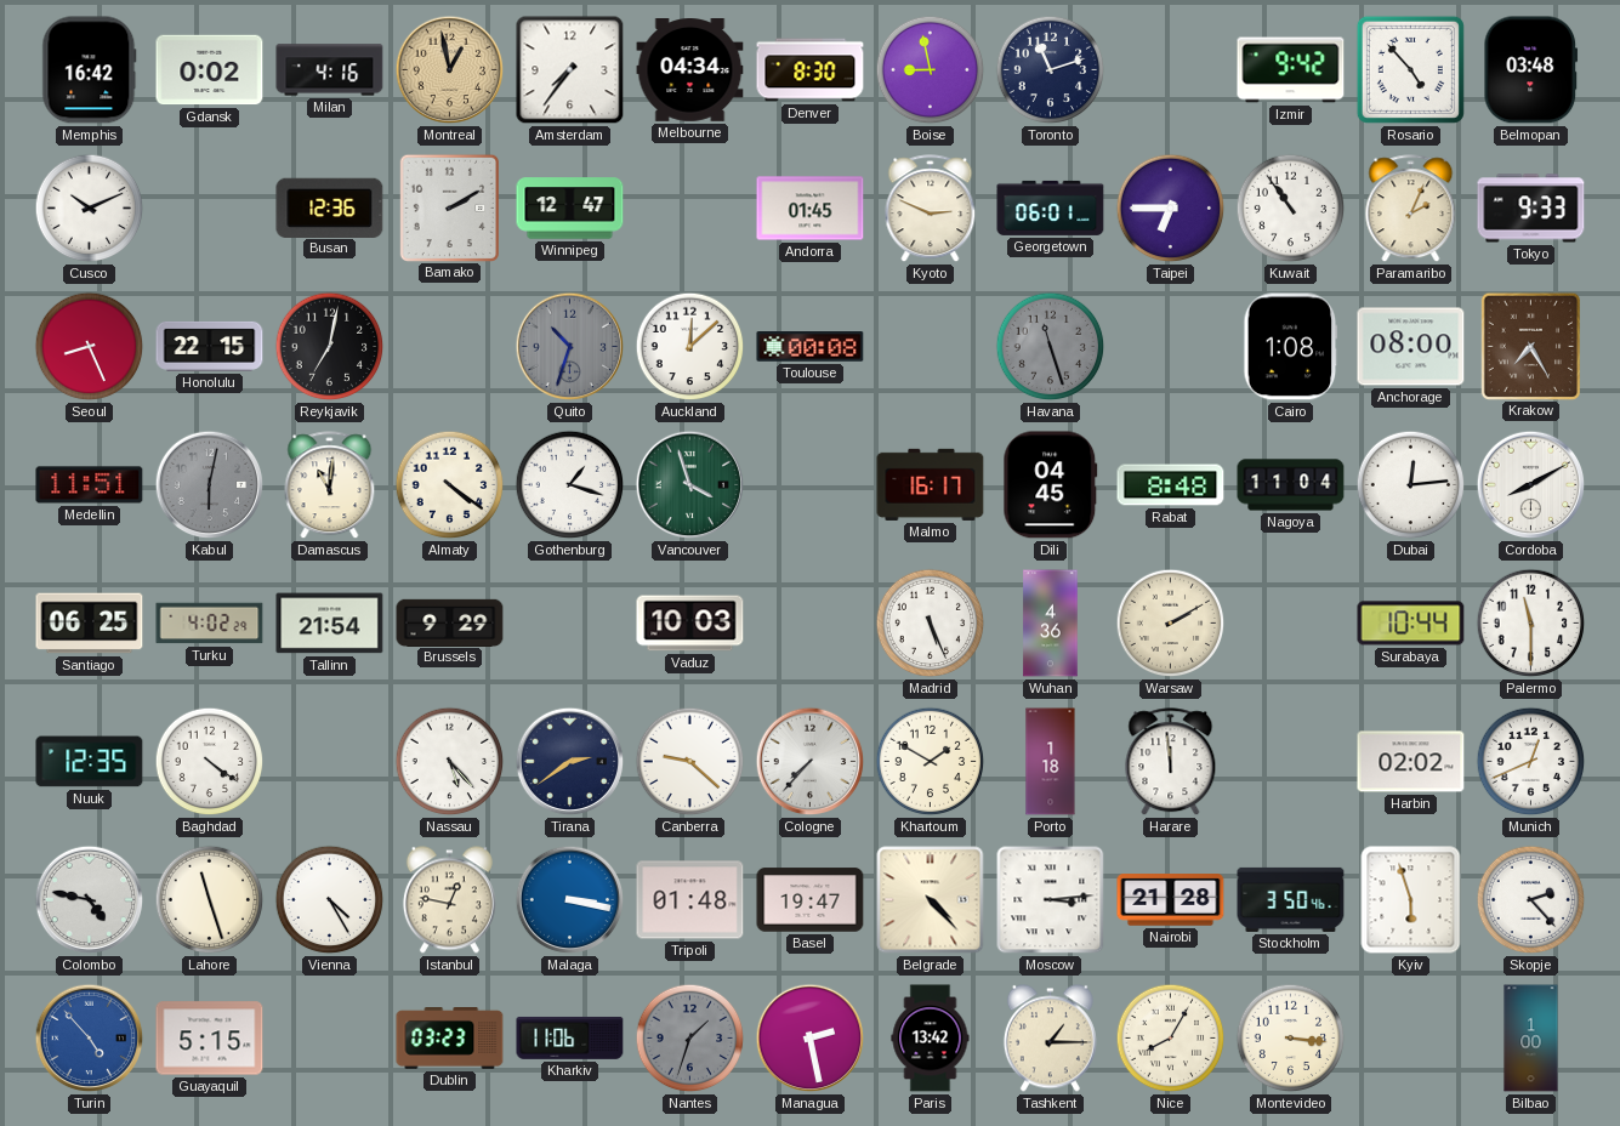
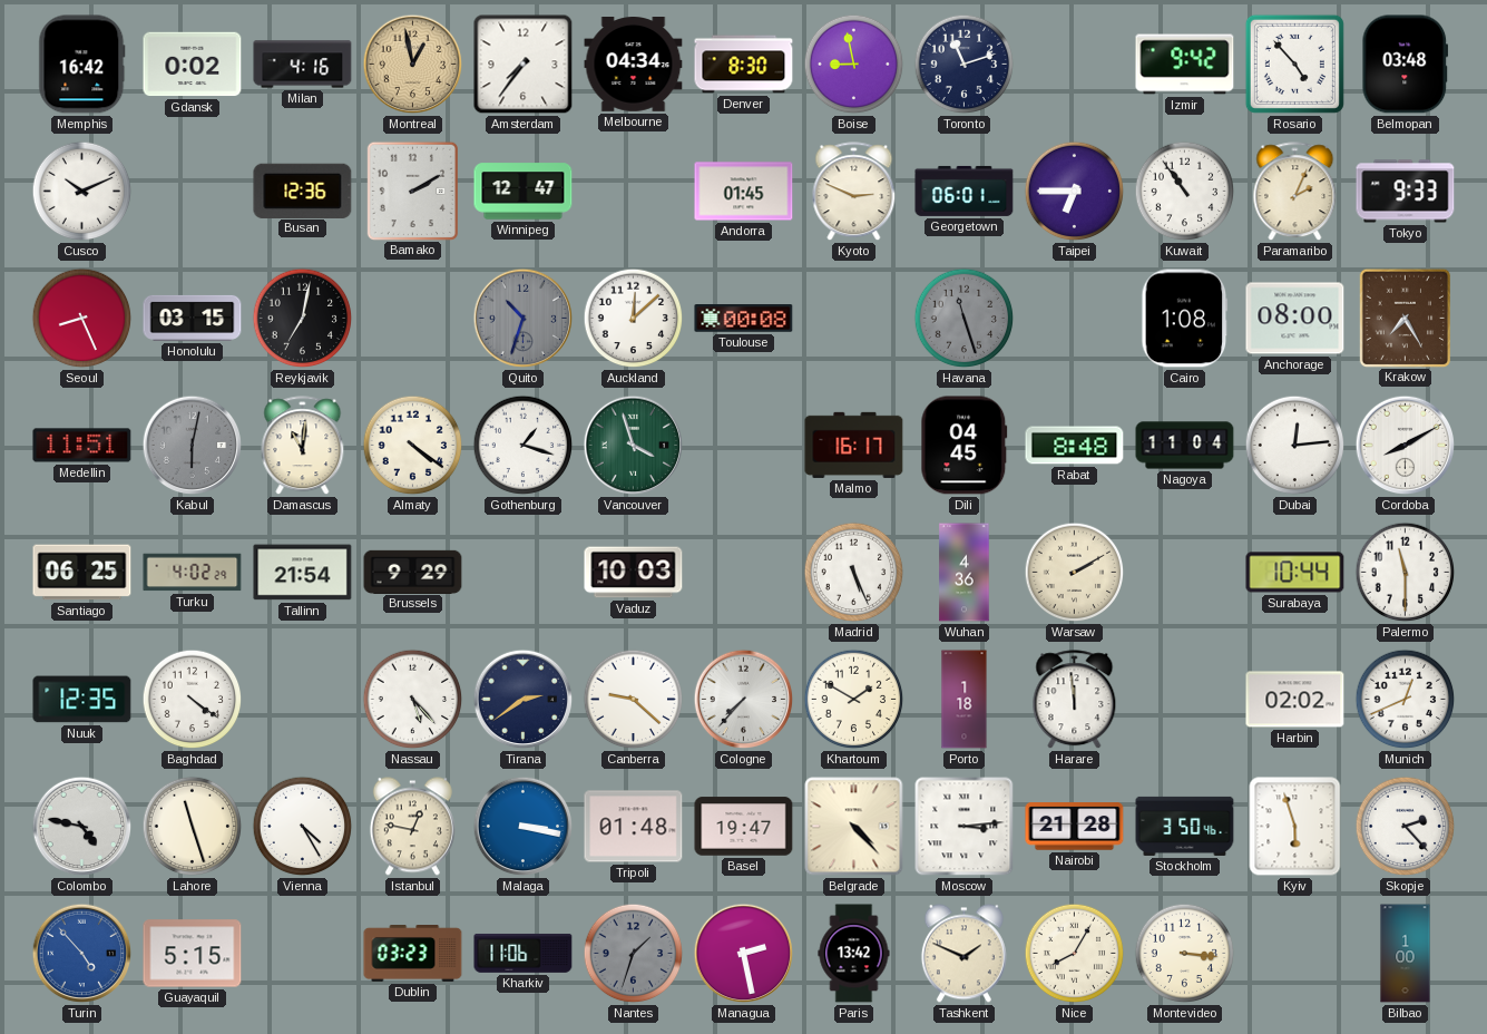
Honolulu: 22:15 -> 03:15 (193, 318)
Tashkent: 1:15 -> 1:49 (963, 954)
